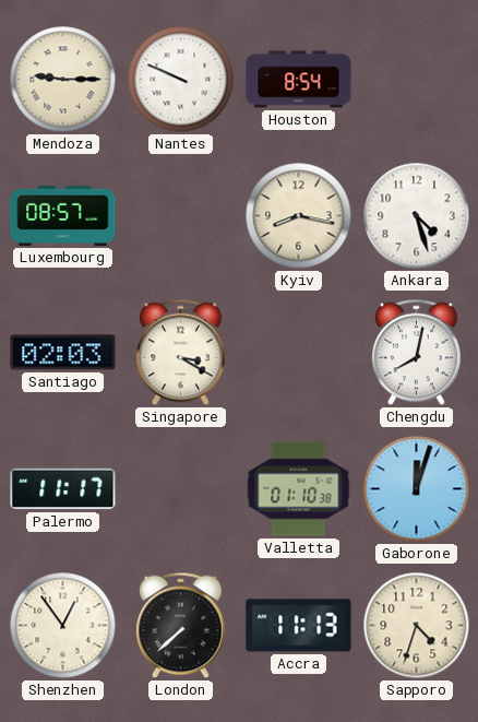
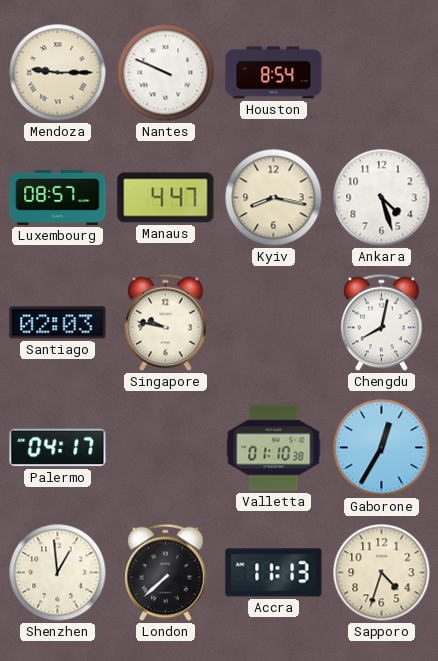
Manaus: none -> 4:47 (166, 198)
Singapore: 3:20 -> 9:47 (166, 323)
Palermo: 11:17 -> 04:17 (58, 448)
Gaborone: 12:03 -> 12:35 (382, 448)
Shenzhen: 12:54 -> 12:59 (58, 573)
